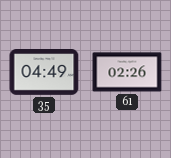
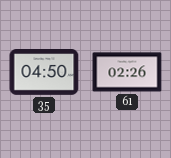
35: 04:49 -> 04:50 (44, 73)
